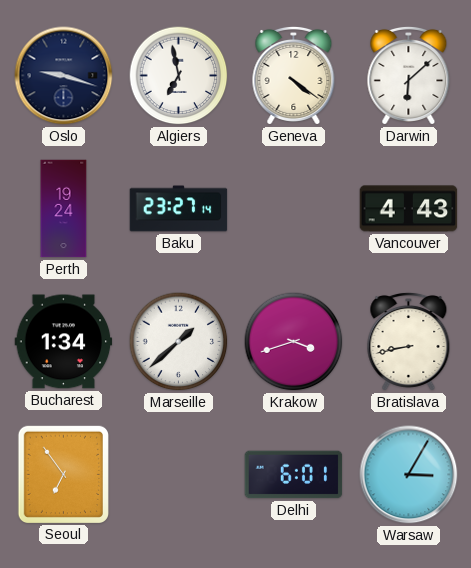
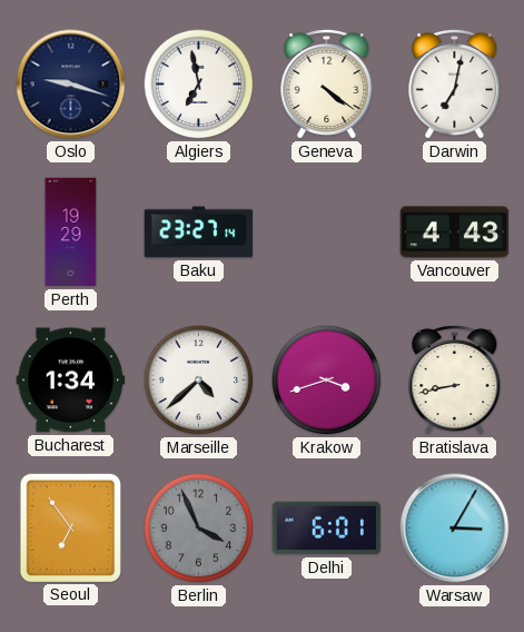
Darwin: 6:08 -> 7:02 (455, 83)
Perth: 19:24 -> 19:29 (71, 233)
Marseille: 1:38 -> 4:38 (199, 381)
Berlin: none -> 3:56 (199, 529)
